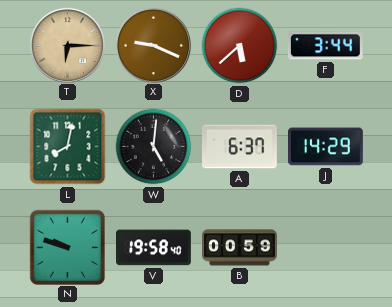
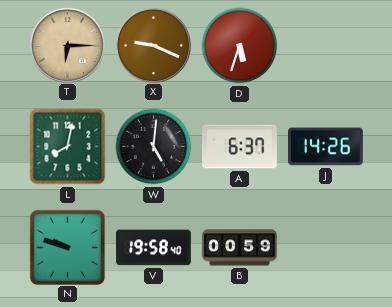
D: 5:38 -> 5:33 (240, 46)
F: 3:44 -> none (325, 46)
J: 14:29 -> 14:26 (326, 147)
